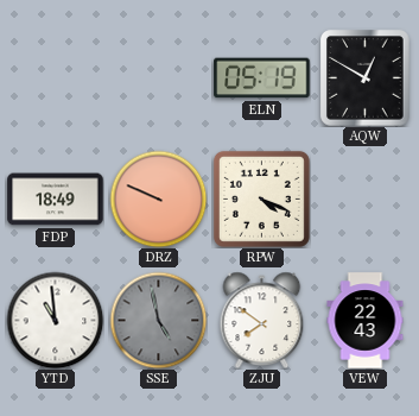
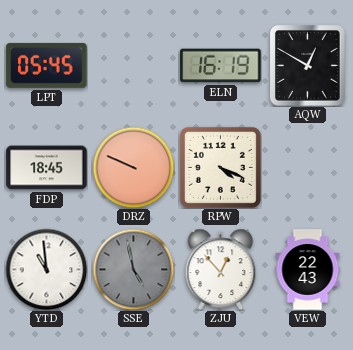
LPT: none -> 05:45 (47, 65)
ELN: 05:19 -> 16:19 (221, 66)
FDP: 18:49 -> 18:45 (47, 168)
ZJU: 7:51 -> 12:53 (221, 269)
